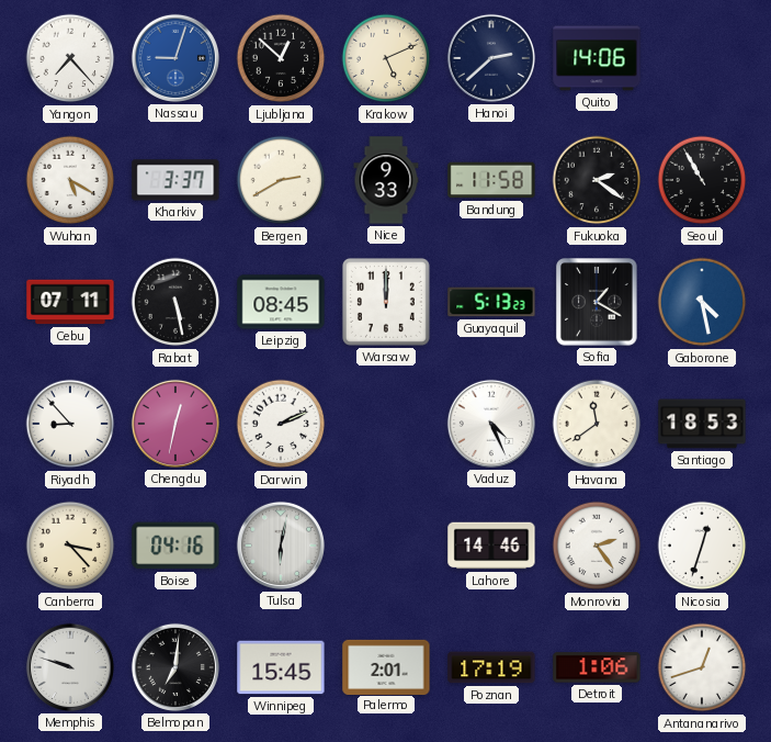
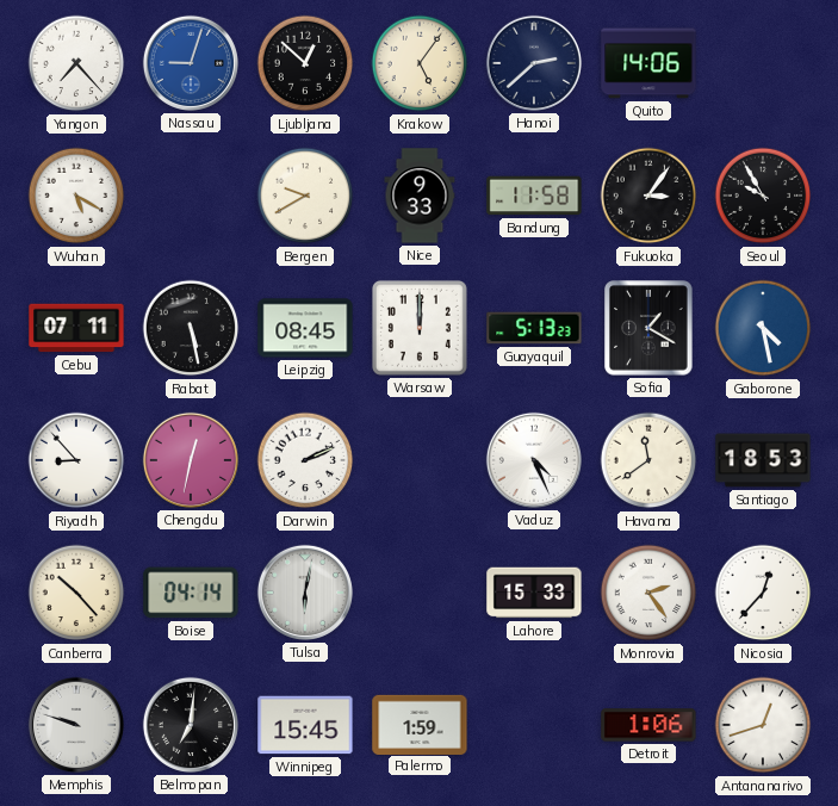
Krakow: 5:11 -> 5:06 (420, 63)
Kharkiv: 3:37 -> none (175, 180)
Bergen: 2:40 -> 9:40 (305, 196)
Fukuoka: 2:21 -> 3:06 (648, 196)
Seoul: 10:55 -> 9:55 (763, 196)
Canberra: 3:23 -> 10:23 (76, 593)
Boise: 04:16 -> 04:14 (191, 593)
Lahore: 14:46 -> 15:33 (534, 593)
Nicosia: 12:33 -> 12:37 (763, 593)
Palermo: 2:01 -> 1:59 (420, 724)
Poznan: 17:19 -> none (491, 667)
